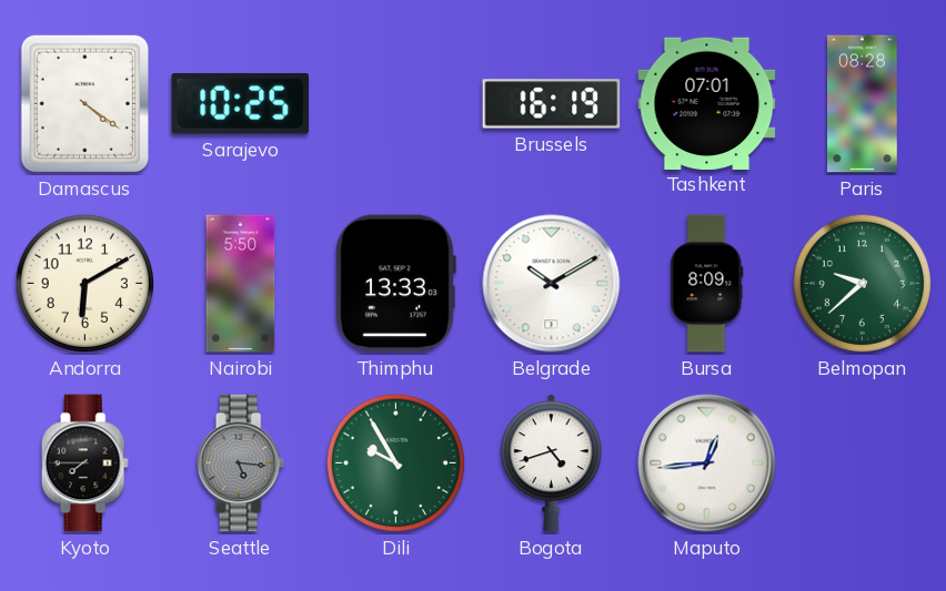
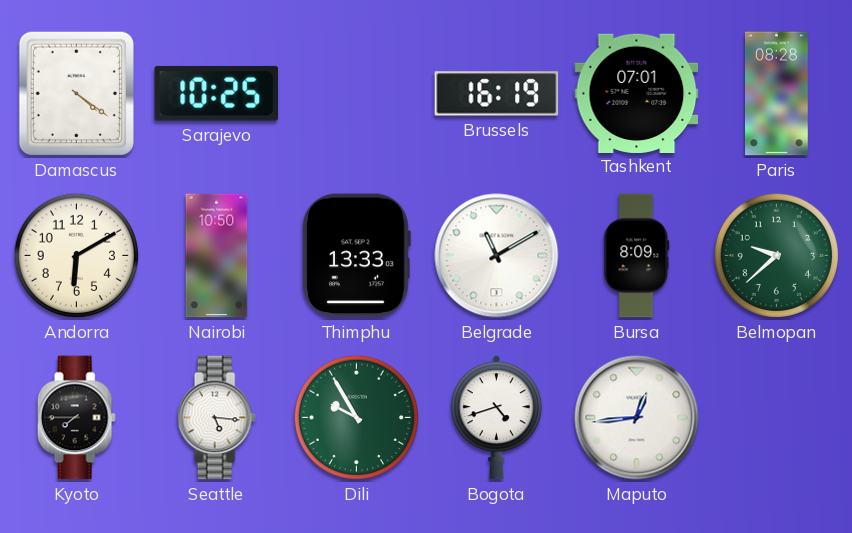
Nairobi: 5:50 -> 10:50 (217, 256)
Belgrade: 10:10 -> 11:10 (497, 256)
Seattle dial: grey -> white (216, 418)
